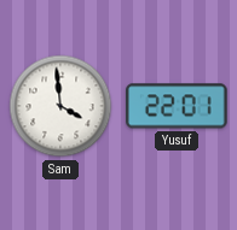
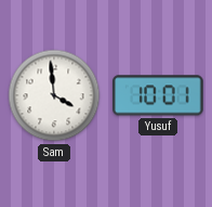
Yusuf: 22:01 -> 10:01 (159, 95)
